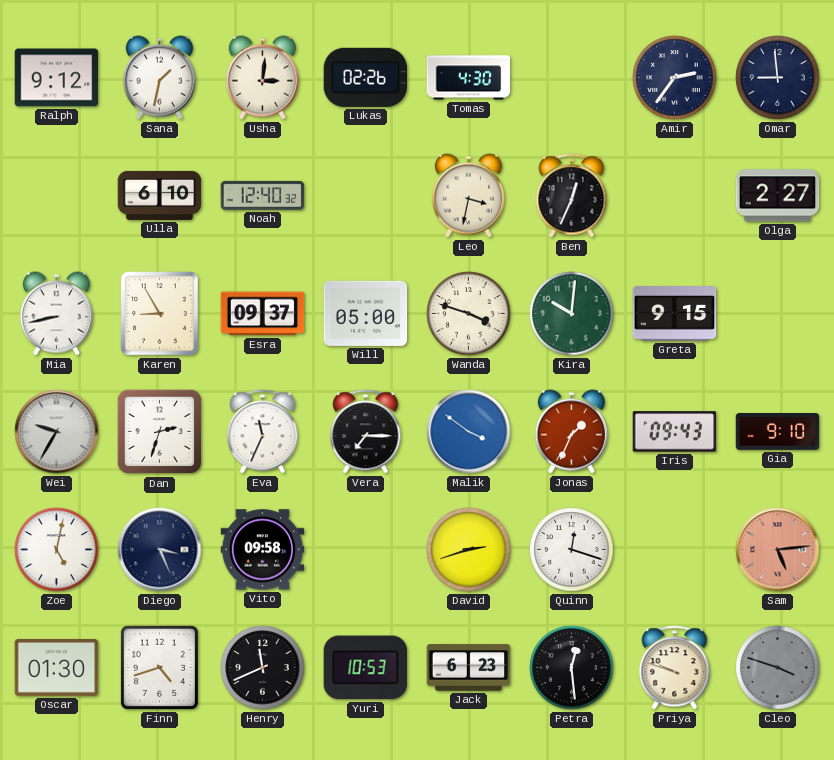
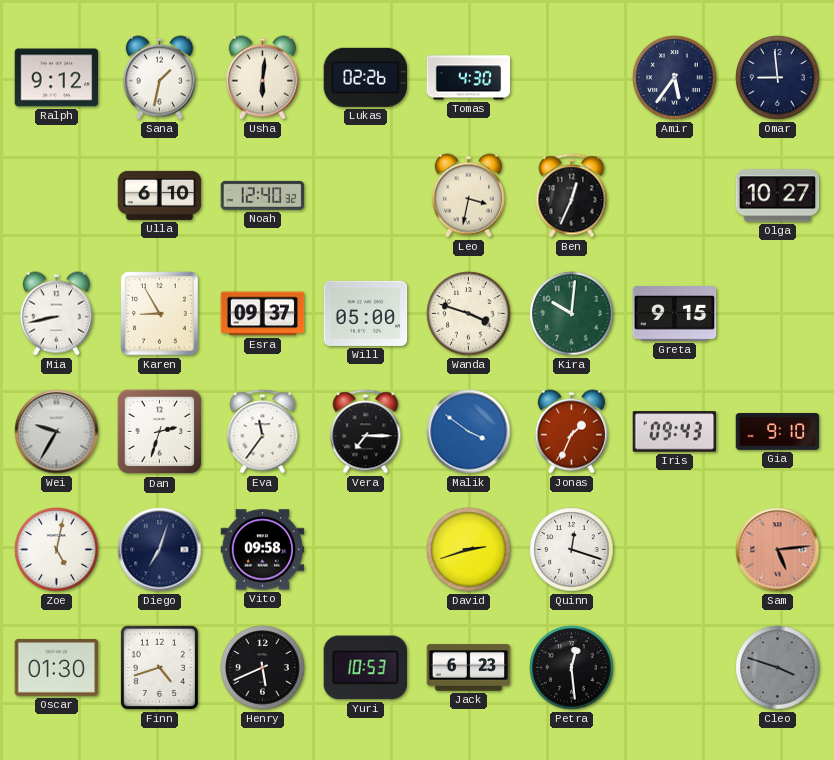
Usha: 3:01 -> 6:01 (262, 78)
Amir: 2:36 -> 5:36 (675, 78)
Olga: 2:27 -> 10:27 (778, 196)
Eva: 11:34 -> 11:36 (263, 432)
Diego: 3:26 -> 7:03 (160, 550)
Henry: 11:41 -> 5:41 (263, 668)
Priya: 9:48 -> none (675, 668)
